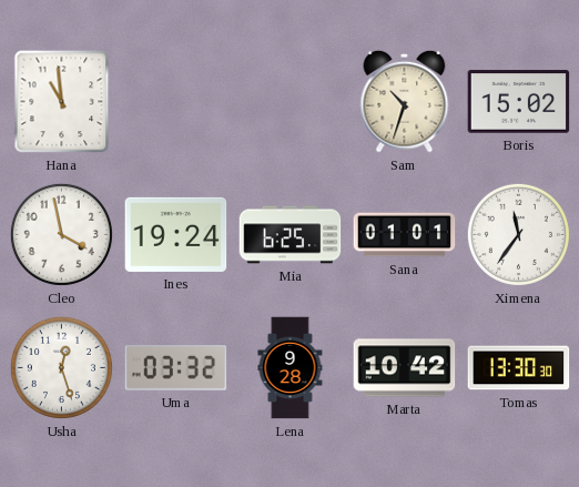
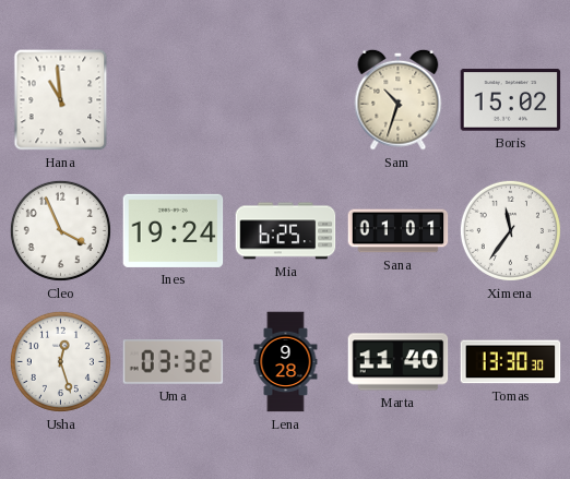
Cleo: 3:58 -> 3:56 (60, 230)
Marta: 10:42 -> 11:40 (399, 362)
